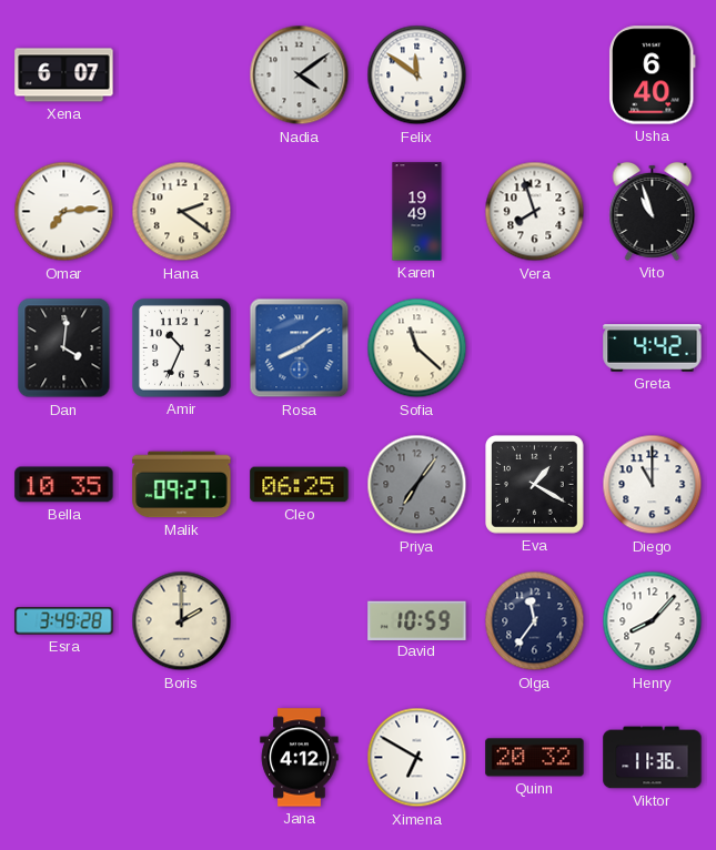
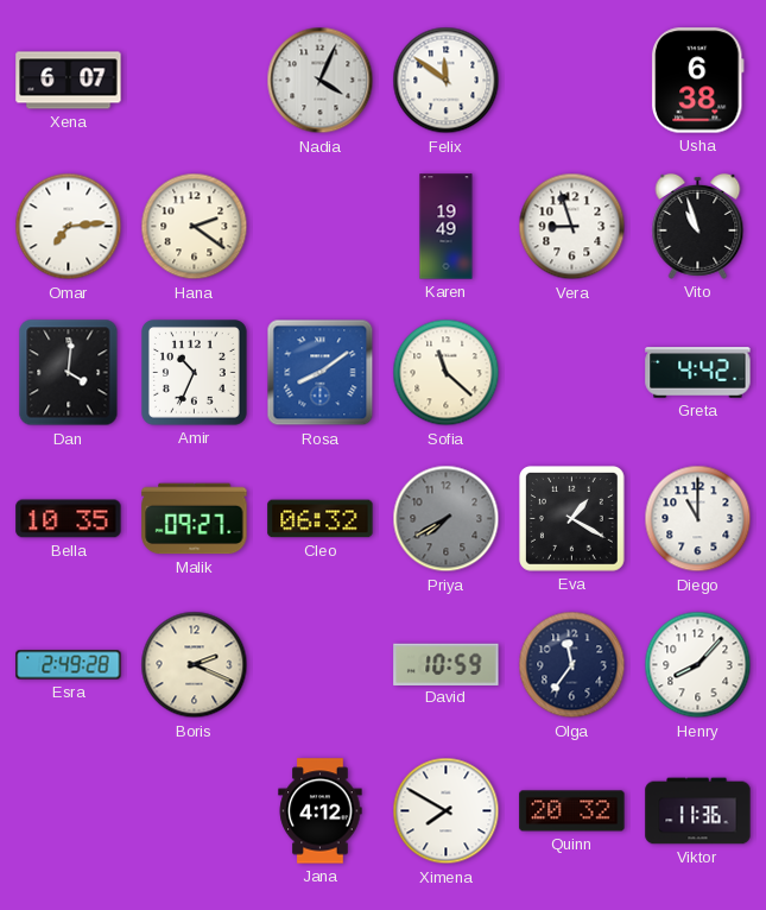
Nadia: 4:09 -> 4:04 (321, 81)
Usha: 6:40 -> 6:38 (697, 81)
Vera: 7:57 -> 8:57 (572, 227)
Cleo: 06:25 -> 06:32 (321, 519)
Priya: 7:06 -> 7:40 (447, 519)
Esra: 3:49 -> 2:49 (69, 665)
Boris: 2:00 -> 2:19 (195, 665)
Ximena: 6:50 -> 7:50 (447, 811)
